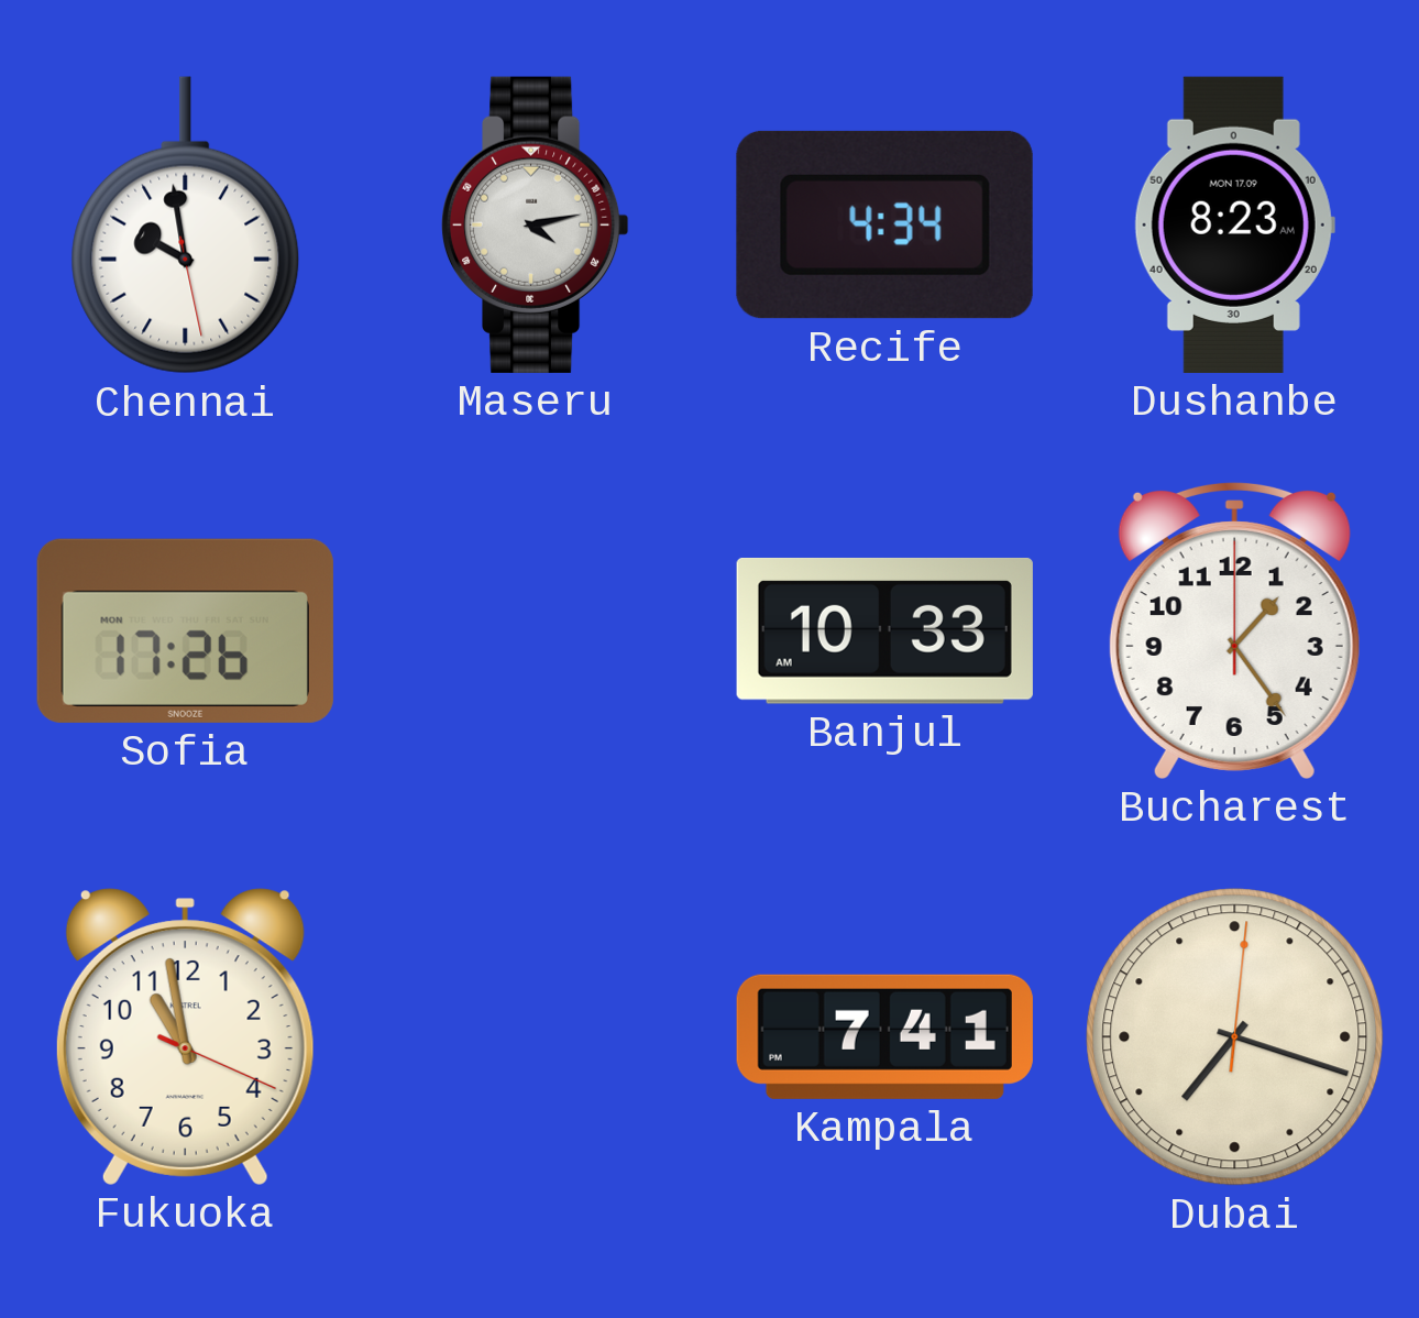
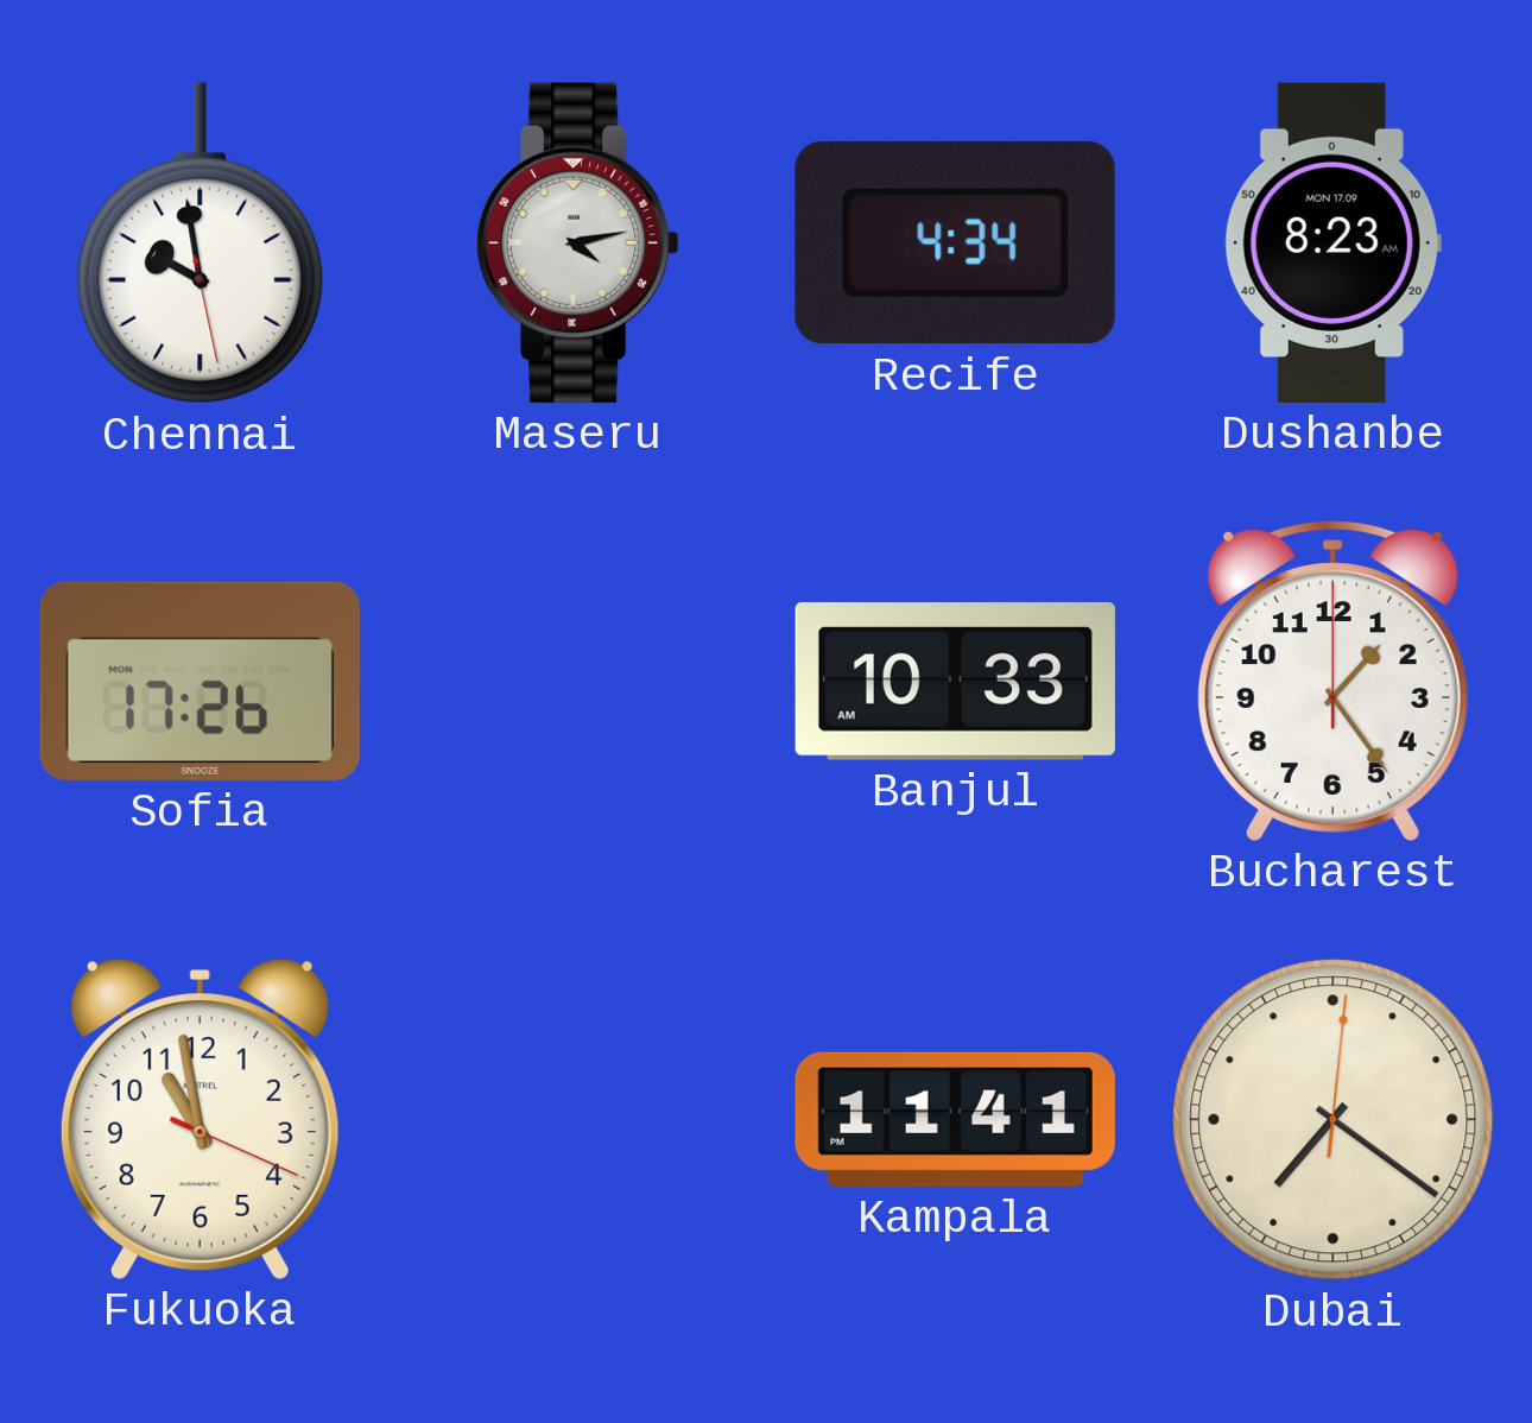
Kampala: 7:41 -> 11:41 (955, 1119)
Dubai: 7:18 -> 7:21 (1334, 1120)
